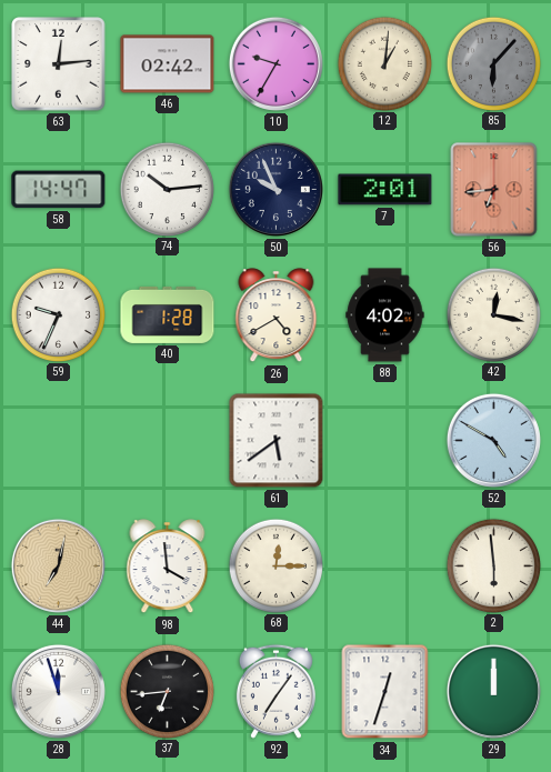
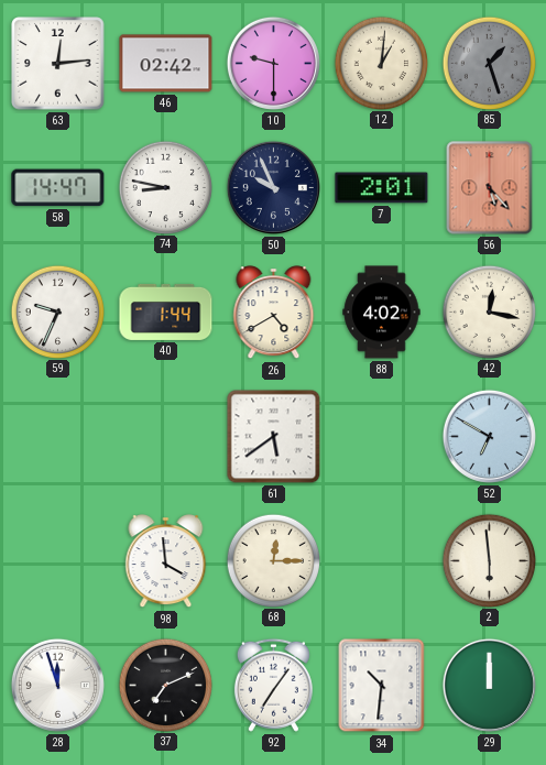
10: 9:35 -> 9:30 (273, 63)
85: 6:07 -> 1:27 (489, 63)
74: 10:14 -> 8:47 (165, 187)
56: 6:44 -> 5:23 (490, 188)
40: 1:28 -> 1:44 (166, 312)
52: 4:50 -> 6:50 (489, 436)
44: 7:02 -> none (58, 565)
37: 6:44 -> 7:11 (165, 685)
34: 12:33 -> 10:31 (382, 686)
